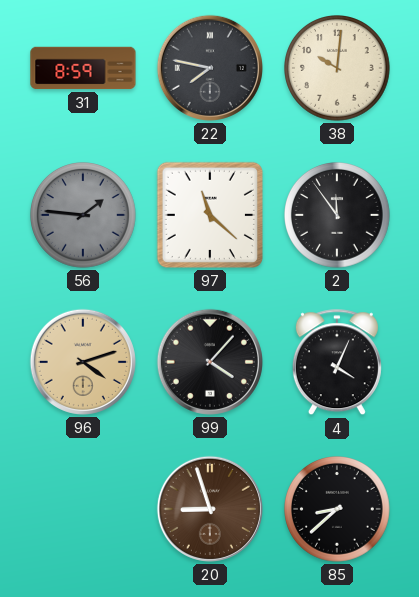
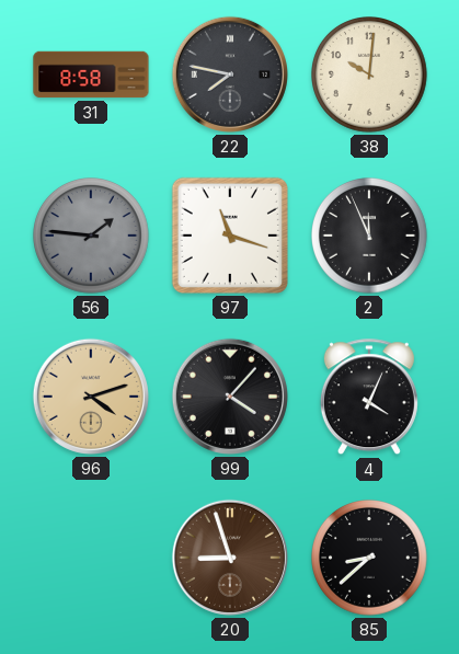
31: 8:59 -> 8:58 (91, 74)
97: 11:22 -> 11:18 (230, 236)
2: 11:54 -> 11:56 (370, 237)
